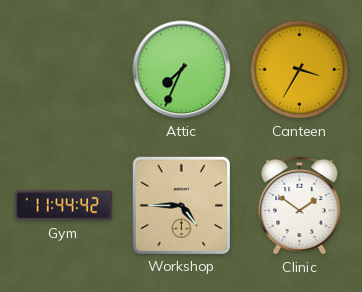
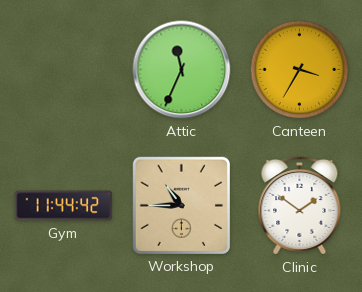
Attic: 7:34 -> 11:34 (182, 70)
Workshop: 4:45 -> 10:45 (181, 205)
